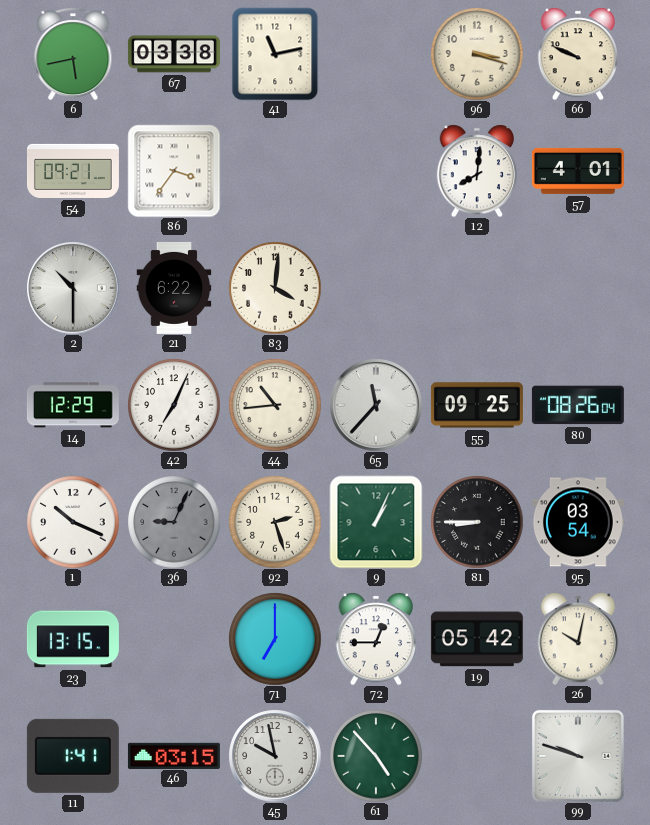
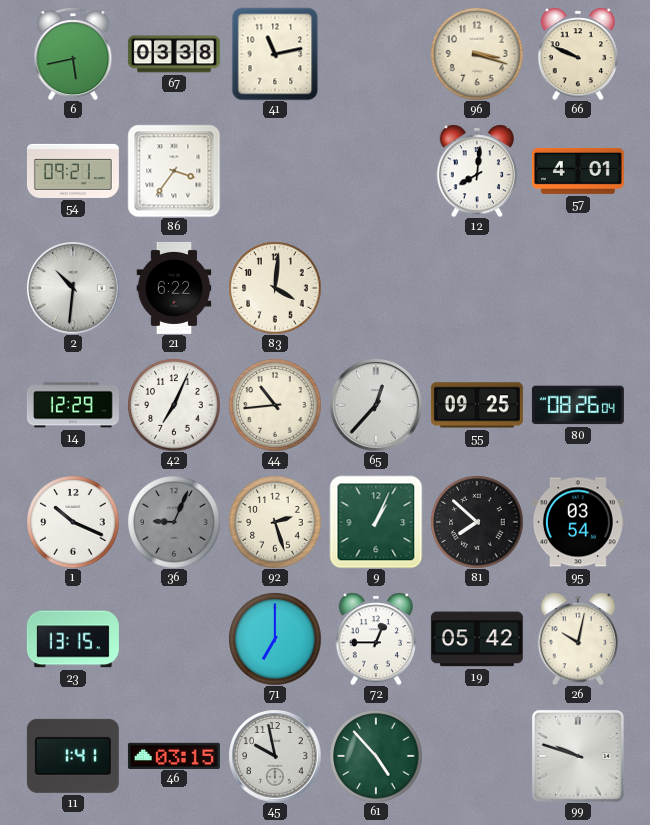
2: 10:30 -> 10:31 (73, 288)
65: 11:37 -> 12:37 (376, 405)
81: 8:45 -> 7:52 (477, 522)
